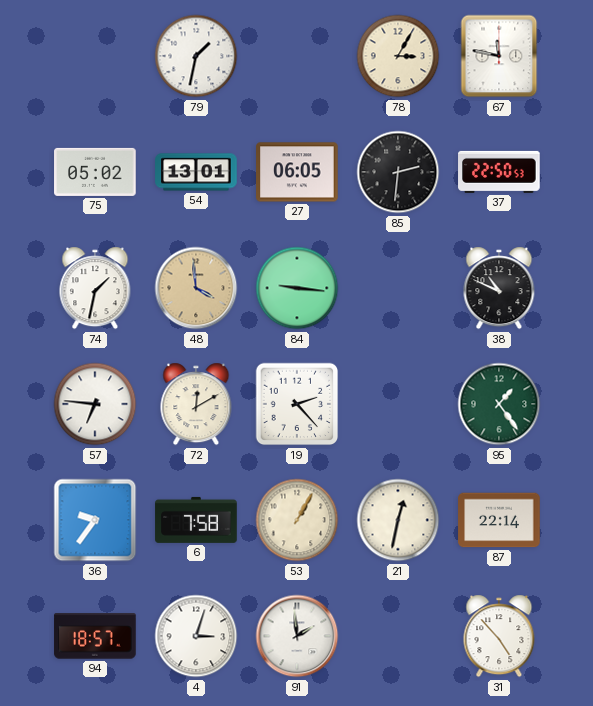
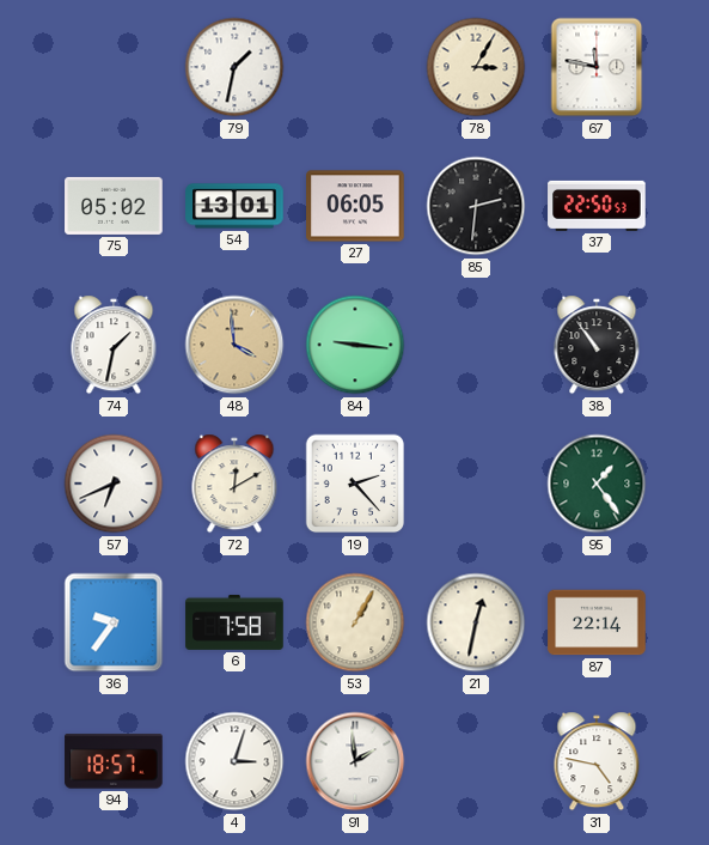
38: 10:49 -> 10:54 (597, 345)
57: 6:46 -> 6:41 (114, 484)
31: 4:53 -> 4:47 (597, 761)
